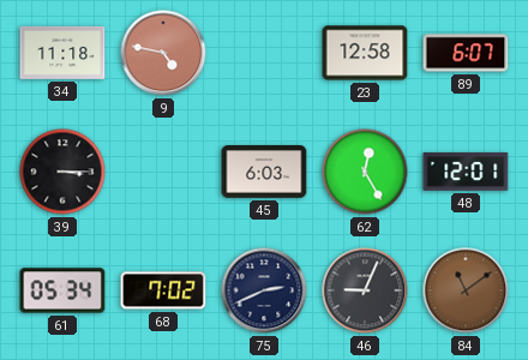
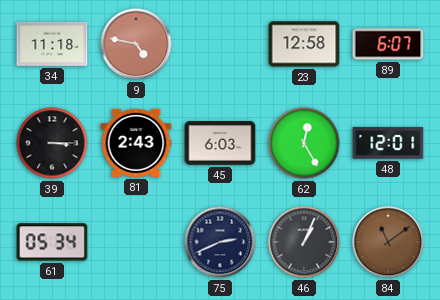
81: none -> 2:43 (136, 143)
68: 7:02 -> none (163, 290)
46: 9:04 -> 1:04 (304, 242)
